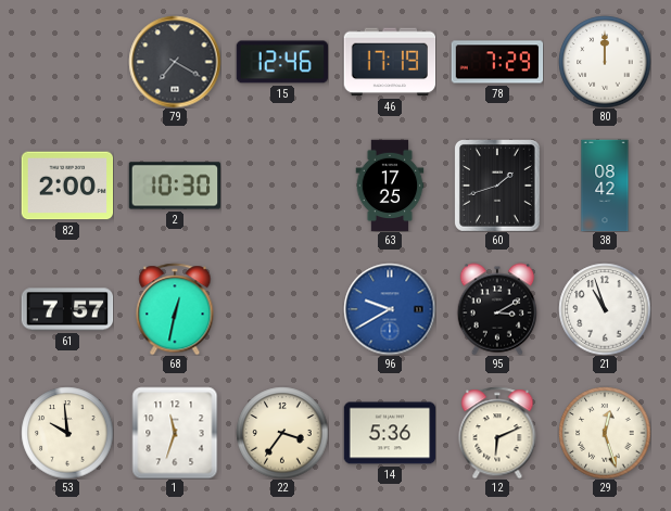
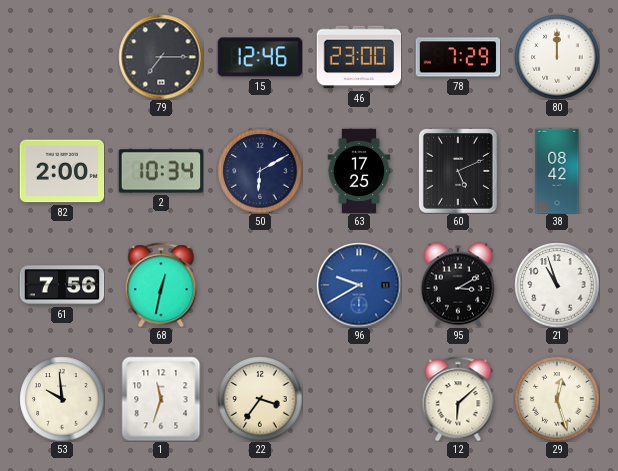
79: 7:20 -> 7:15 (161, 57)
46: 17:19 -> 23:00 (359, 57)
2: 10:30 -> 10:34 (161, 171)
50: none -> 6:10 (260, 171)
60: 1:42 -> 5:11 (458, 171)
61: 7:57 -> 7:56 (62, 285)
14: 5:36 -> none (390, 433)
12: 6:11 -> 6:08 (458, 399)
